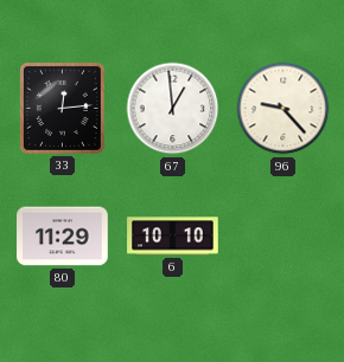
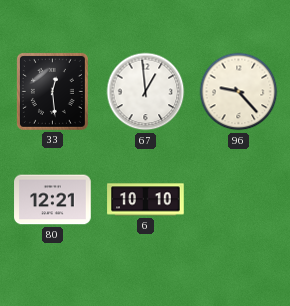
33: 12:14 -> 12:29 (52, 91)
80: 11:29 -> 12:21 (53, 200)
